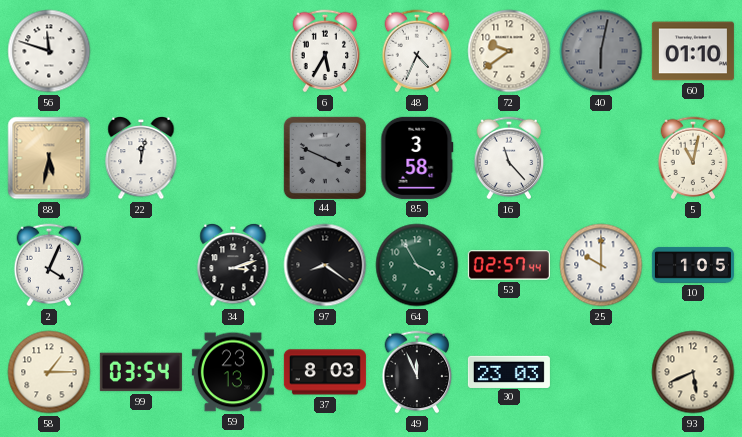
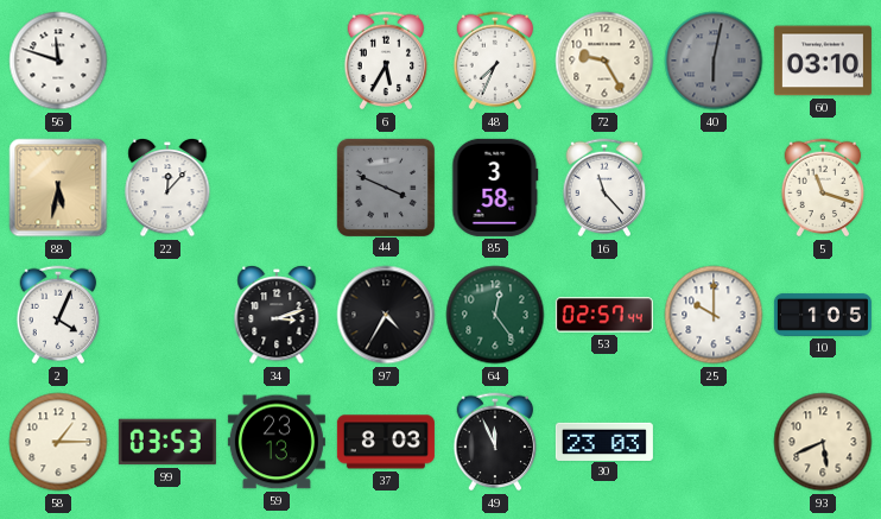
48: 4:34 -> 7:34 (495, 61)
72: 9:39 -> 9:25 (604, 61)
60: 01:10 -> 03:10 (823, 61)
22: 12:02 -> 12:07 (167, 189)
5: 11:02 -> 11:18 (823, 188)
97: 8:21 -> 4:35 (386, 315)
64: 3:55 -> 12:24 (495, 315)
99: 03:54 -> 03:53 (167, 442)
